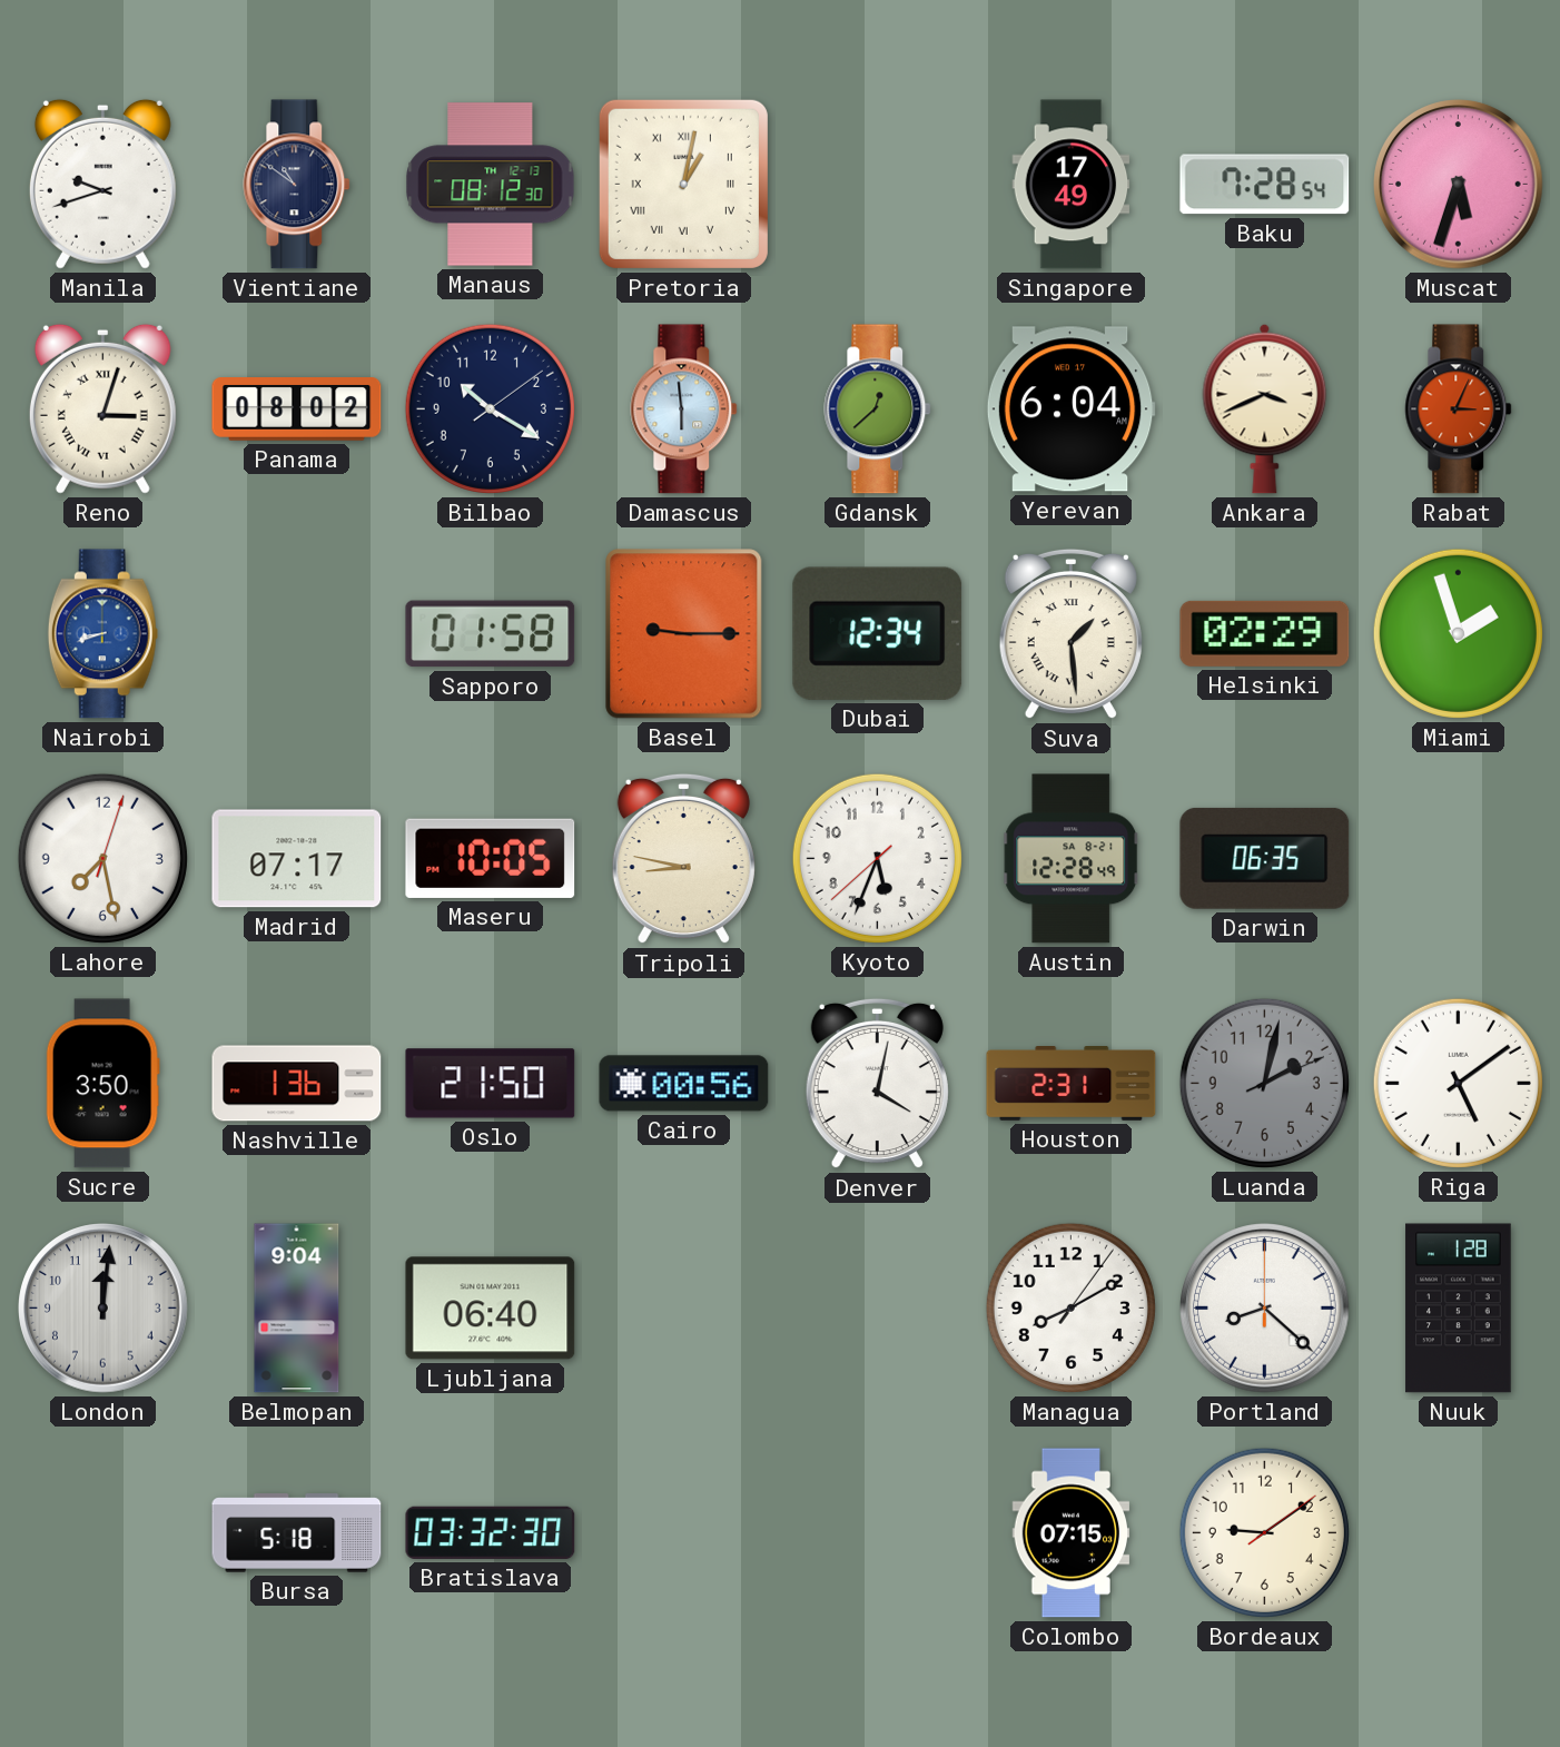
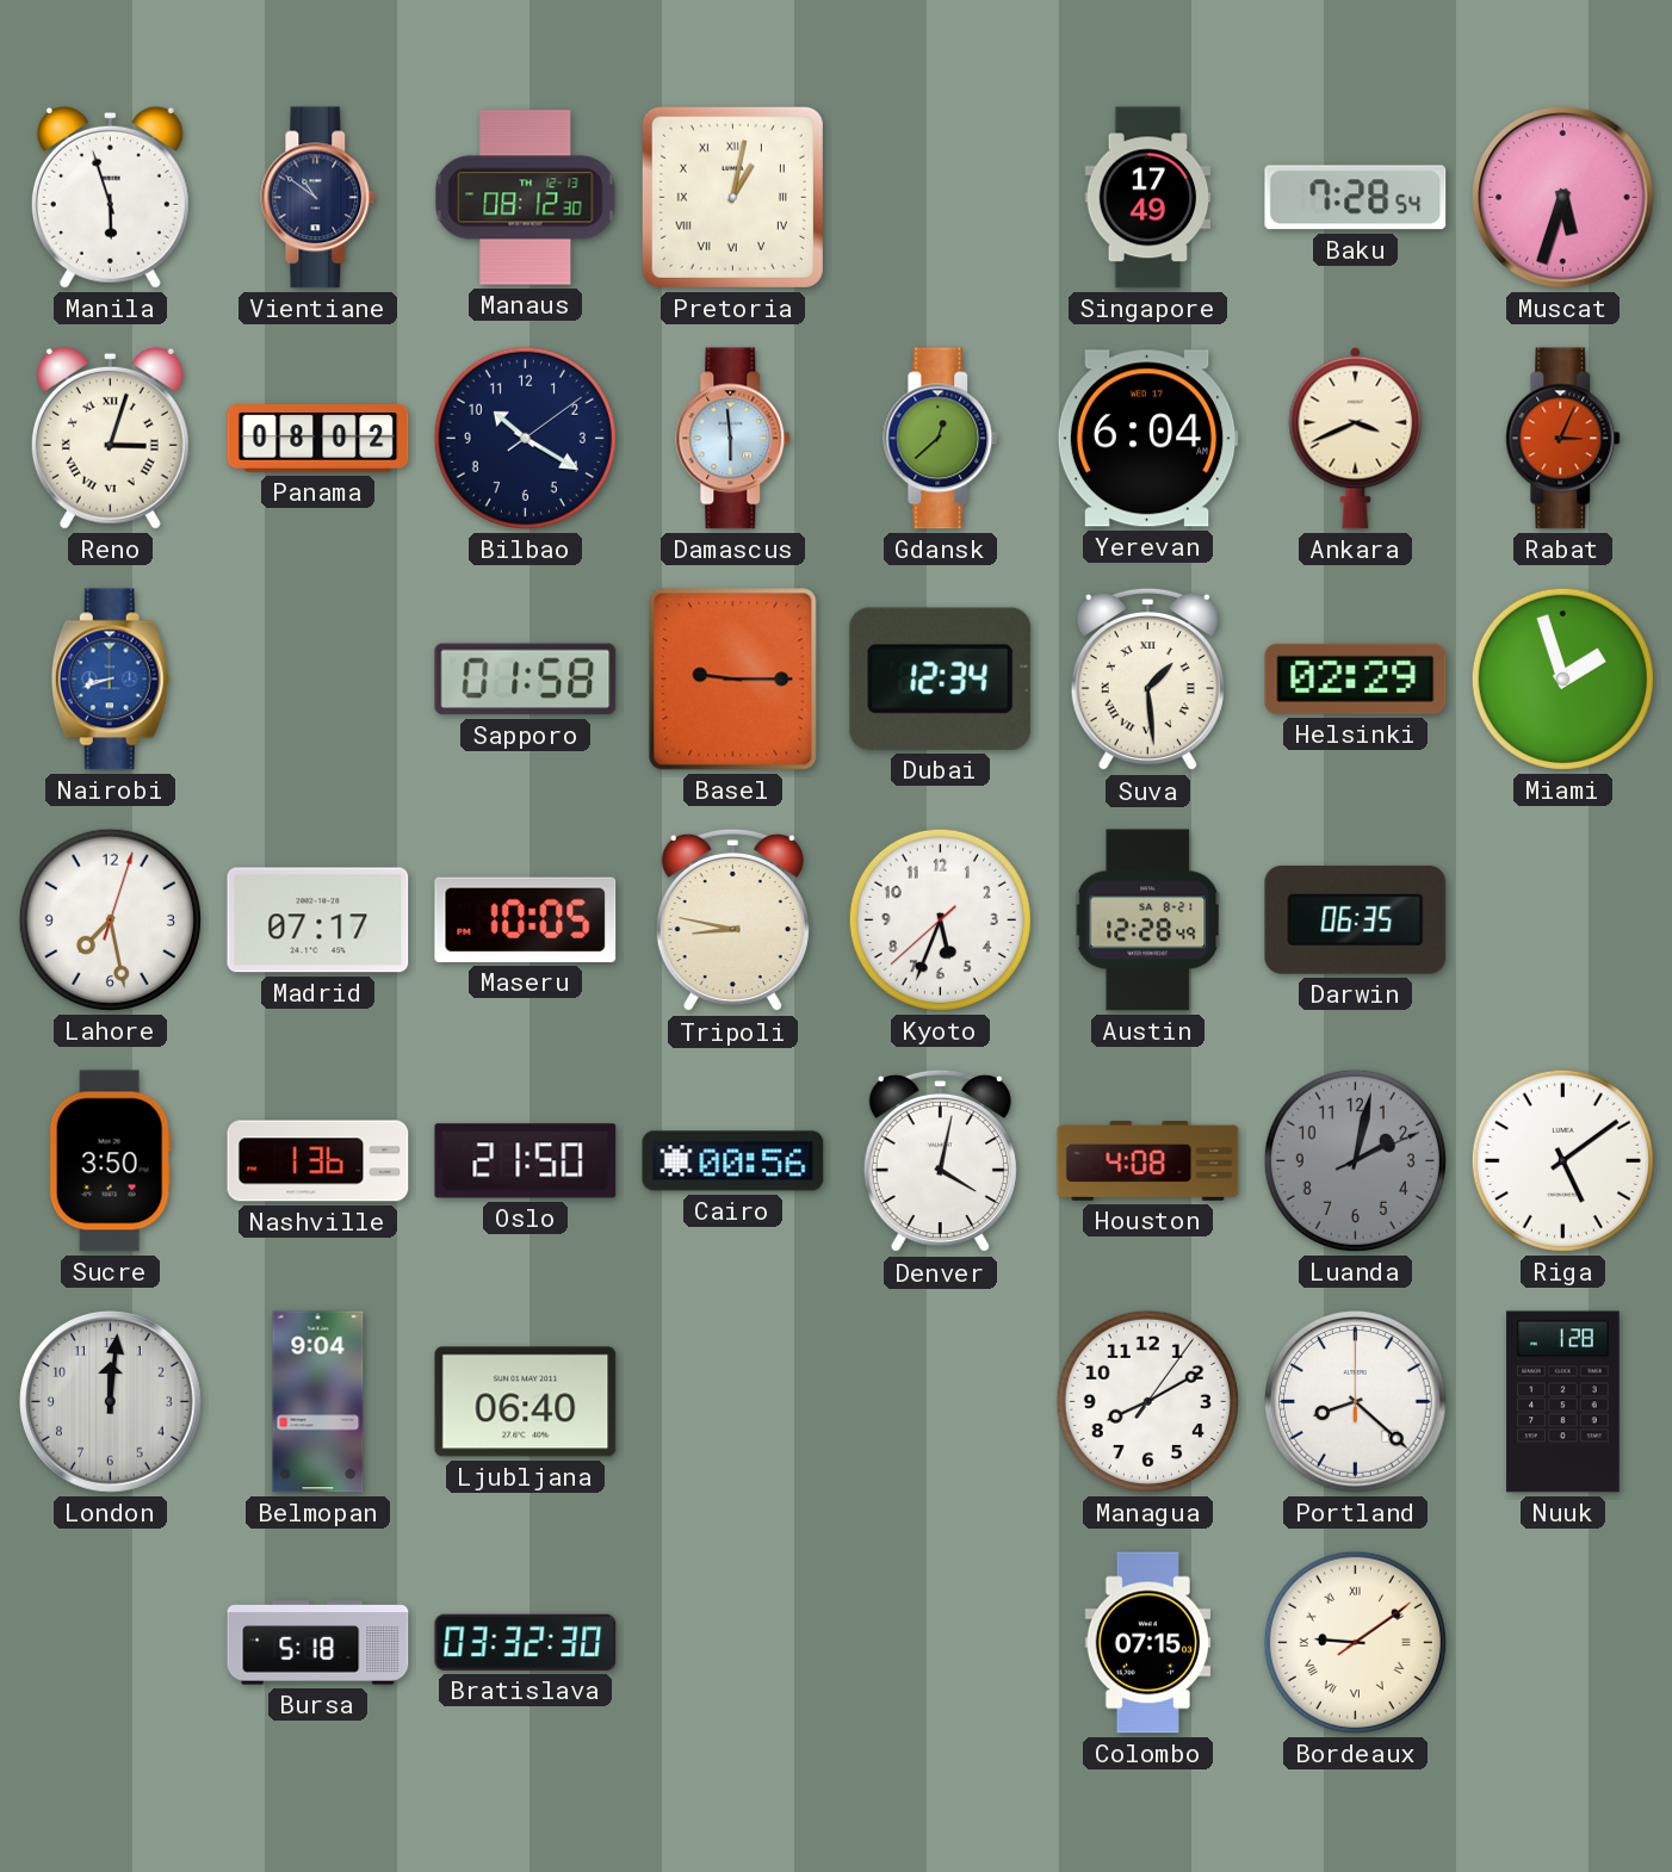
Manila: 9:42 -> 5:57 (110, 197)
Houston: 2:31 -> 4:08 (1148, 1161)
Bordeaux numerals: Arabic -> Roman (1355, 1642)
